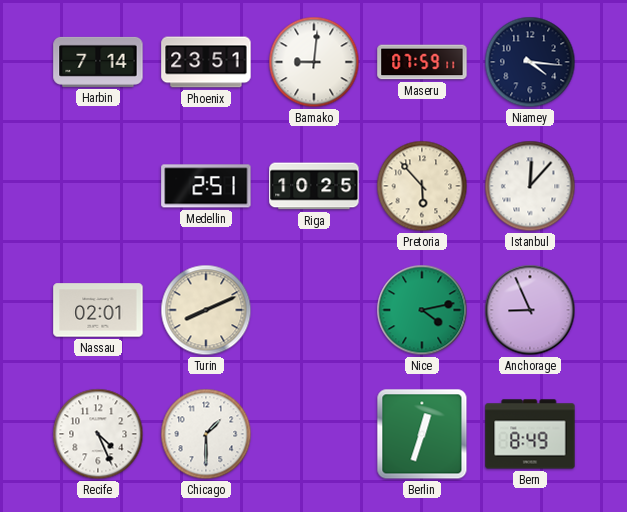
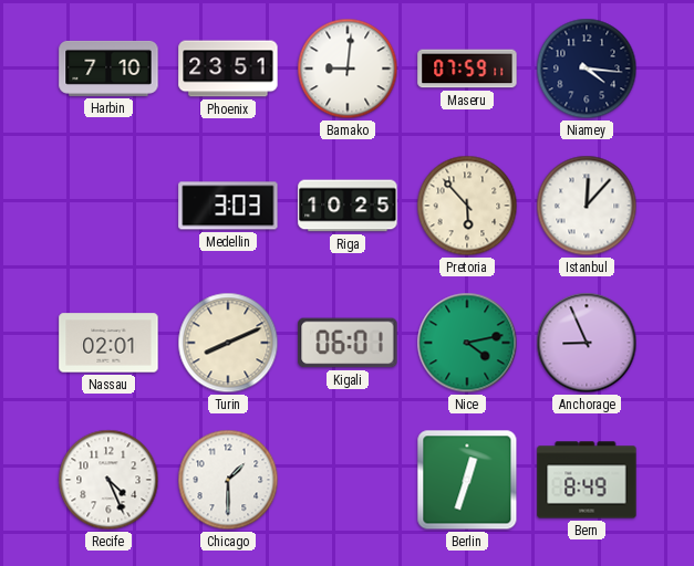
Harbin: 7:14 -> 7:10 (108, 69)
Medellin: 2:51 -> 3:03 (228, 206)
Kigali: none -> 06:01 (348, 343)
